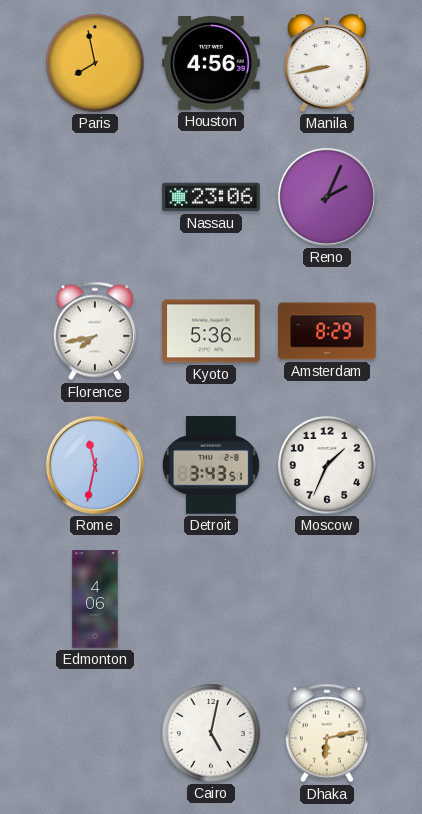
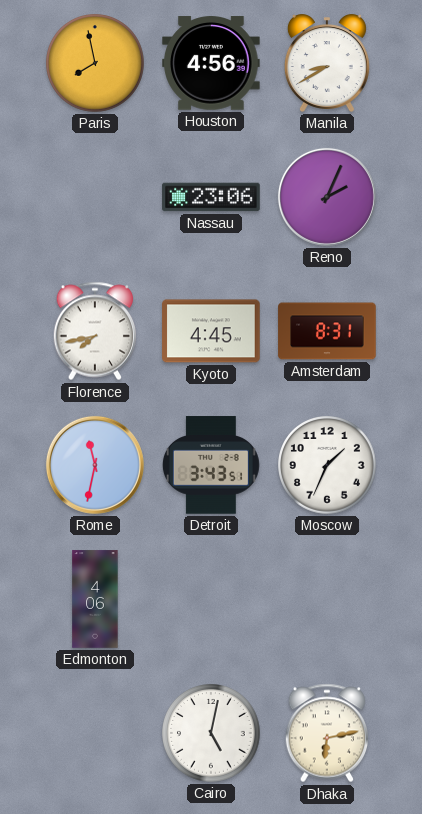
Manila: 8:43 -> 8:40 (327, 63)
Kyoto: 5:36 -> 4:45 (211, 331)
Amsterdam: 8:29 -> 8:31 (327, 331)
